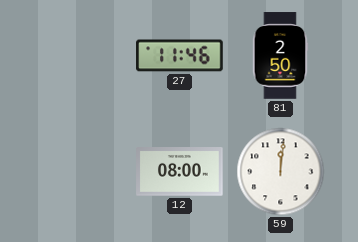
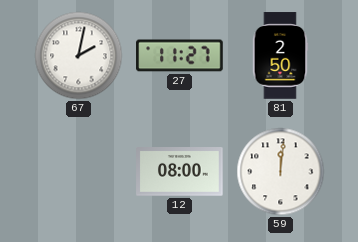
67: none -> 2:02 (79, 56)
27: 11:46 -> 11:27 (180, 56)
